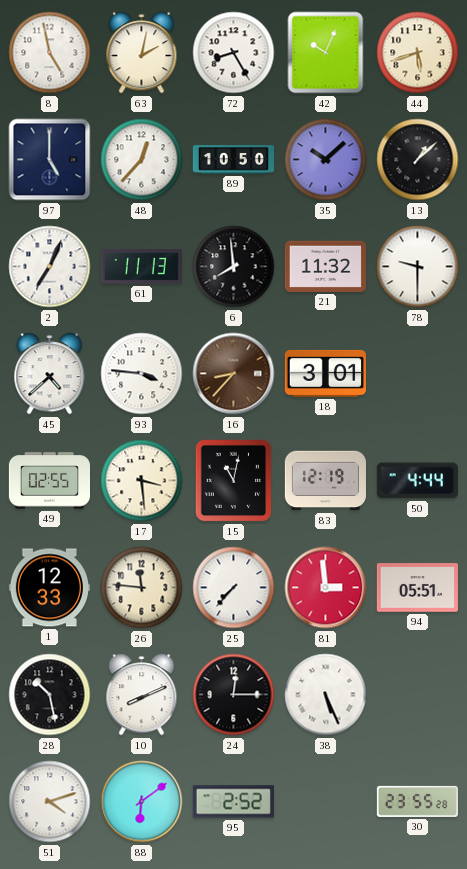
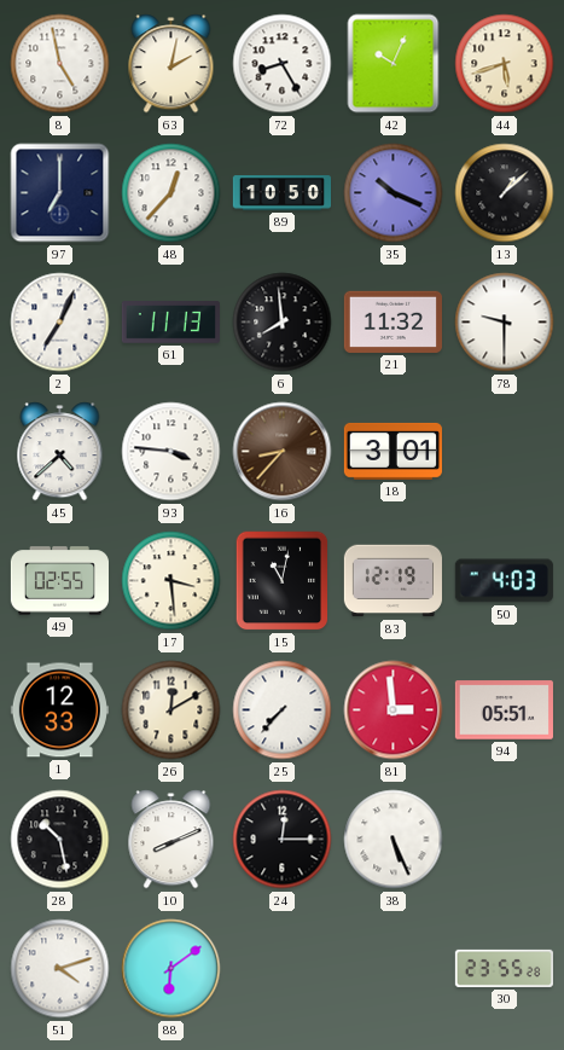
97: 5:00 -> 7:00 (60, 193)
35: 10:08 -> 10:19 (394, 193)
50: 4:44 -> 4:03 (504, 581)
26: 11:46 -> 12:10 (171, 710)
95: 2:52 -> none (233, 802)
